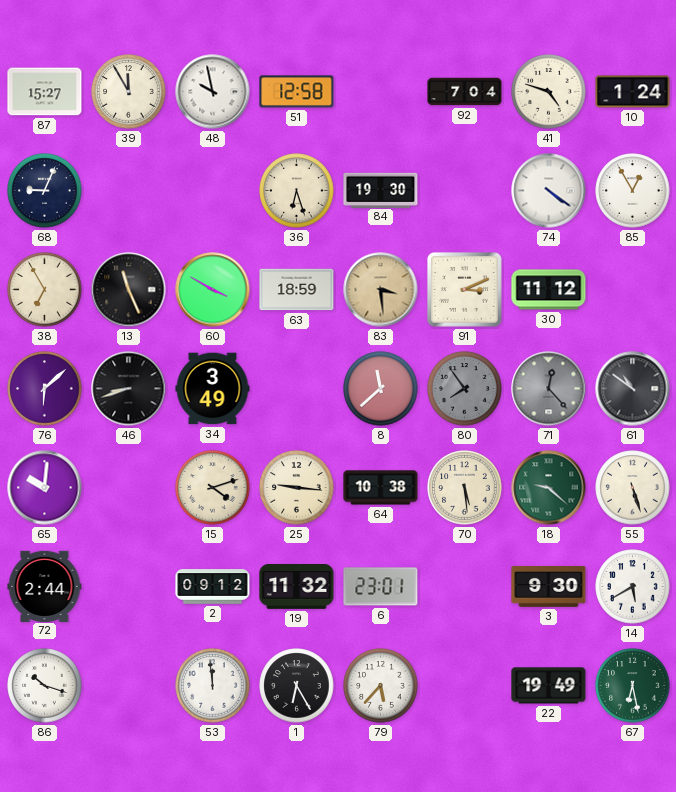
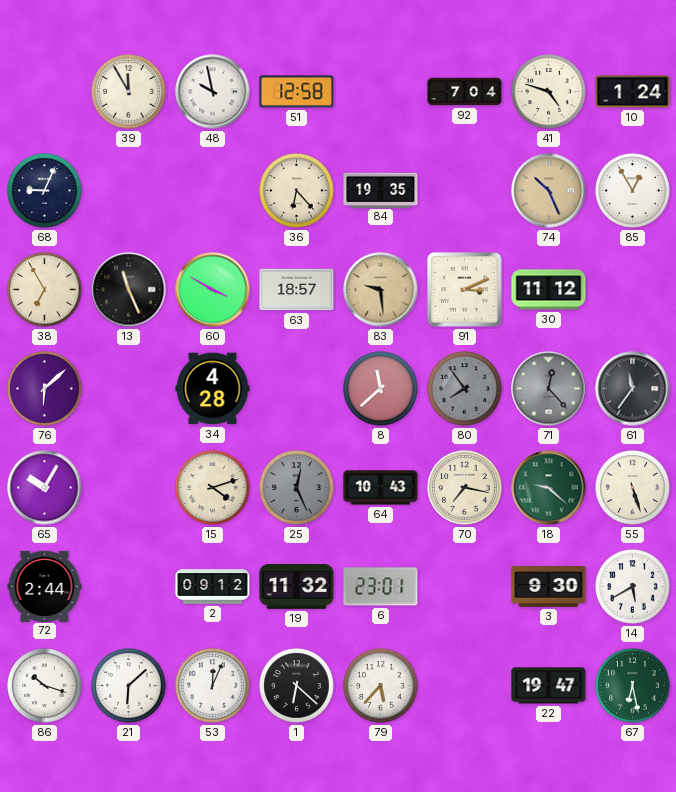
87: 15:27 -> none (45, 92)
36: 6:27 -> 6:23 (297, 191)
84: 19:30 -> 19:35 (381, 190)
74: 4:21 -> 10:26 (549, 191)
74 dial: white -> champagne (549, 191)
63: 18:59 -> 18:57 (297, 290)
83: 3:29 -> 9:29 (381, 290)
46: 8:42 -> none (129, 389)
34: 3:49 -> 4:28 (213, 389)
61: 10:51 -> 11:36 (633, 389)
65: 10:01 -> 10:05 (45, 488)
25: 9:16 -> 12:26 (297, 488)
25 dial: cream -> grey (297, 488)
64: 10:38 -> 10:43 (381, 488)
70: 5:29 -> 7:17 (465, 488)
21: none -> 6:08 (129, 686)
53: 11:59 -> 12:04 (213, 686)
1: 6:25 -> 6:22 (297, 686)
22: 19:49 -> 19:47 (549, 686)
